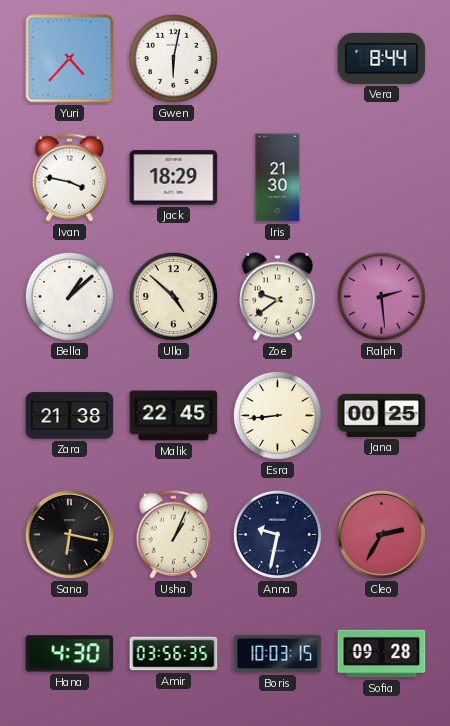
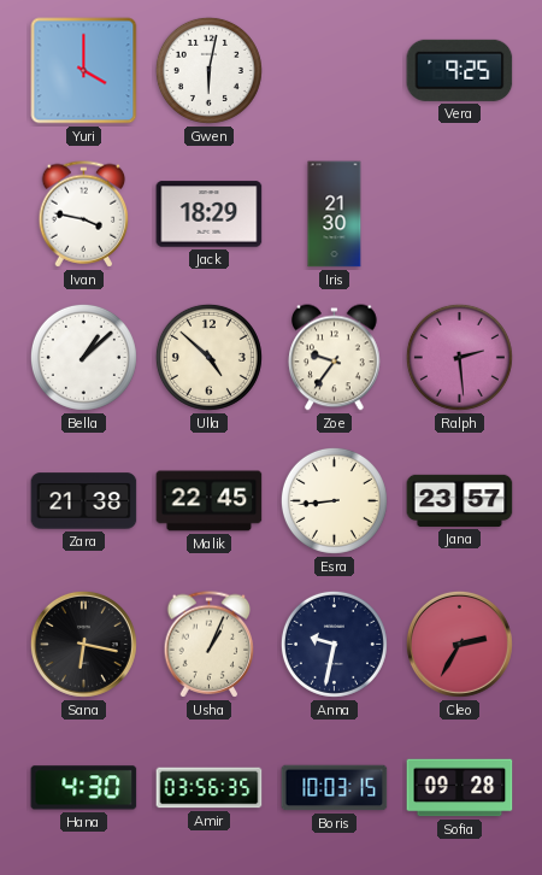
Yuri: 4:37 -> 4:00 (84, 71)
Vera: 8:44 -> 9:25 (460, 70)
Zoe: 9:39 -> 9:36 (335, 358)
Jana: 00:25 -> 23:57 (460, 500)
